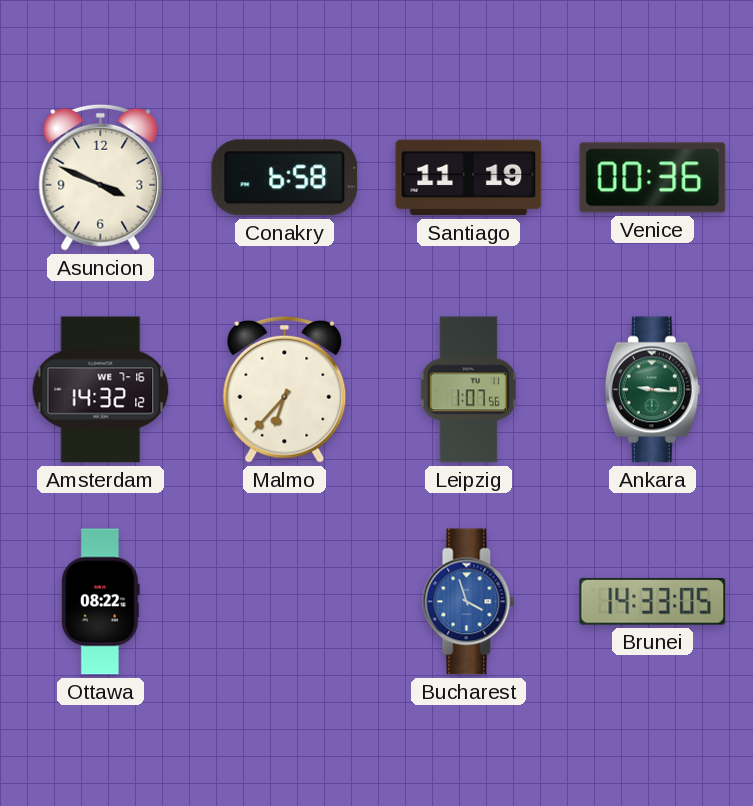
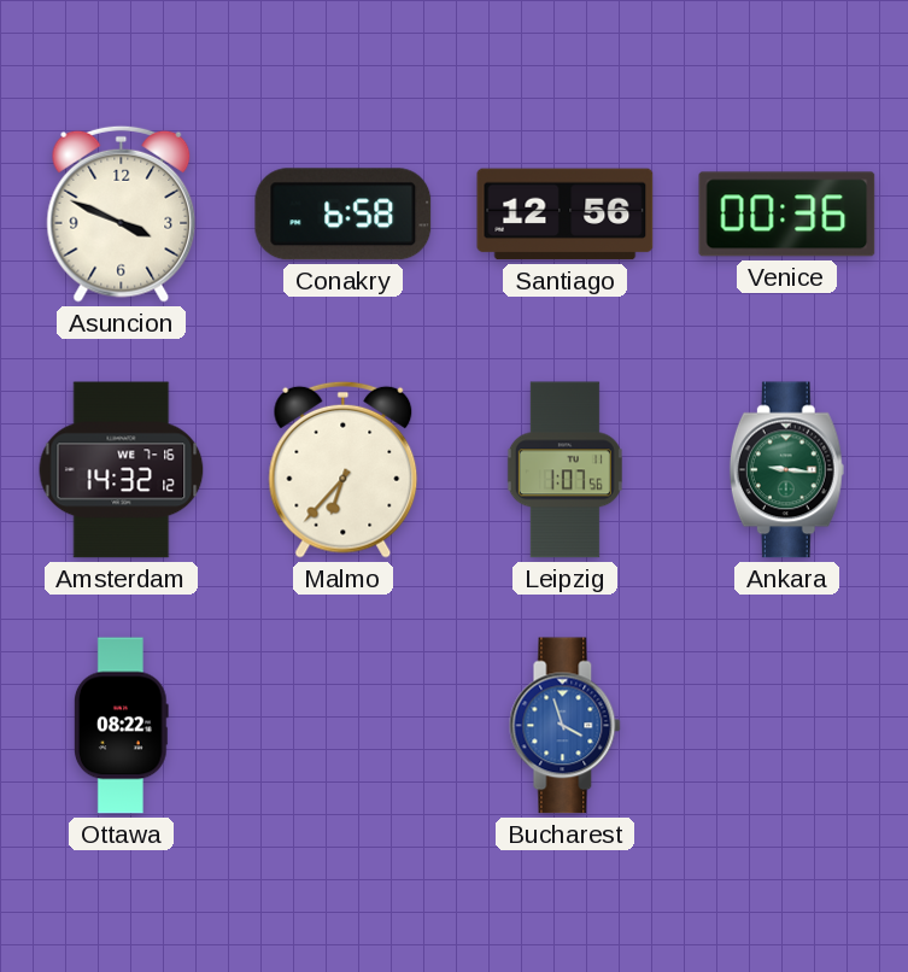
Santiago: 11:19 -> 12:56 (566, 215)
Brunei: 14:33 -> none (653, 602)
